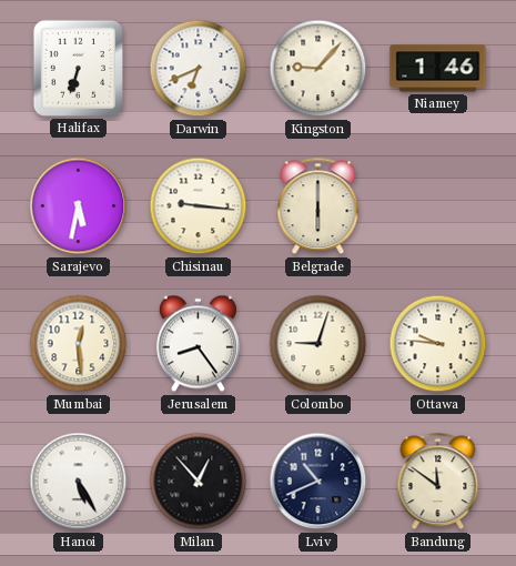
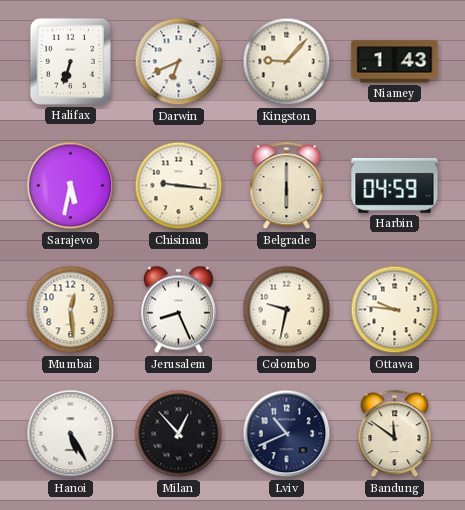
Niamey: 1:46 -> 1:43 (395, 62)
Harbin: none -> 04:59 (395, 185)
Jerusalem: 8:24 -> 8:26 (178, 310)
Colombo: 9:03 -> 9:32 (287, 310)
